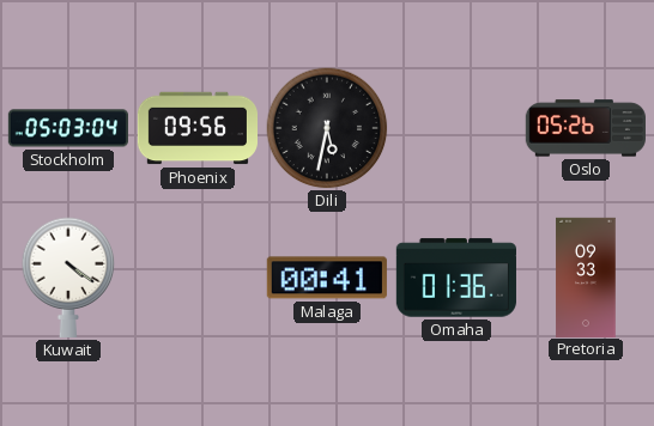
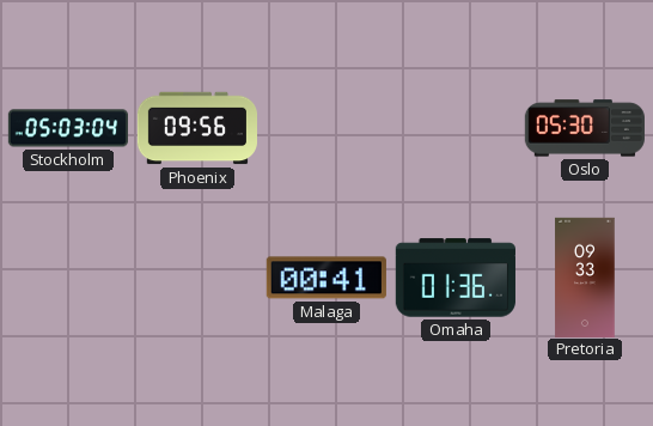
Dili: 5:32 -> none (327, 128)
Oslo: 05:26 -> 05:30 (585, 128)
Kuwait: 4:21 -> none (68, 278)
